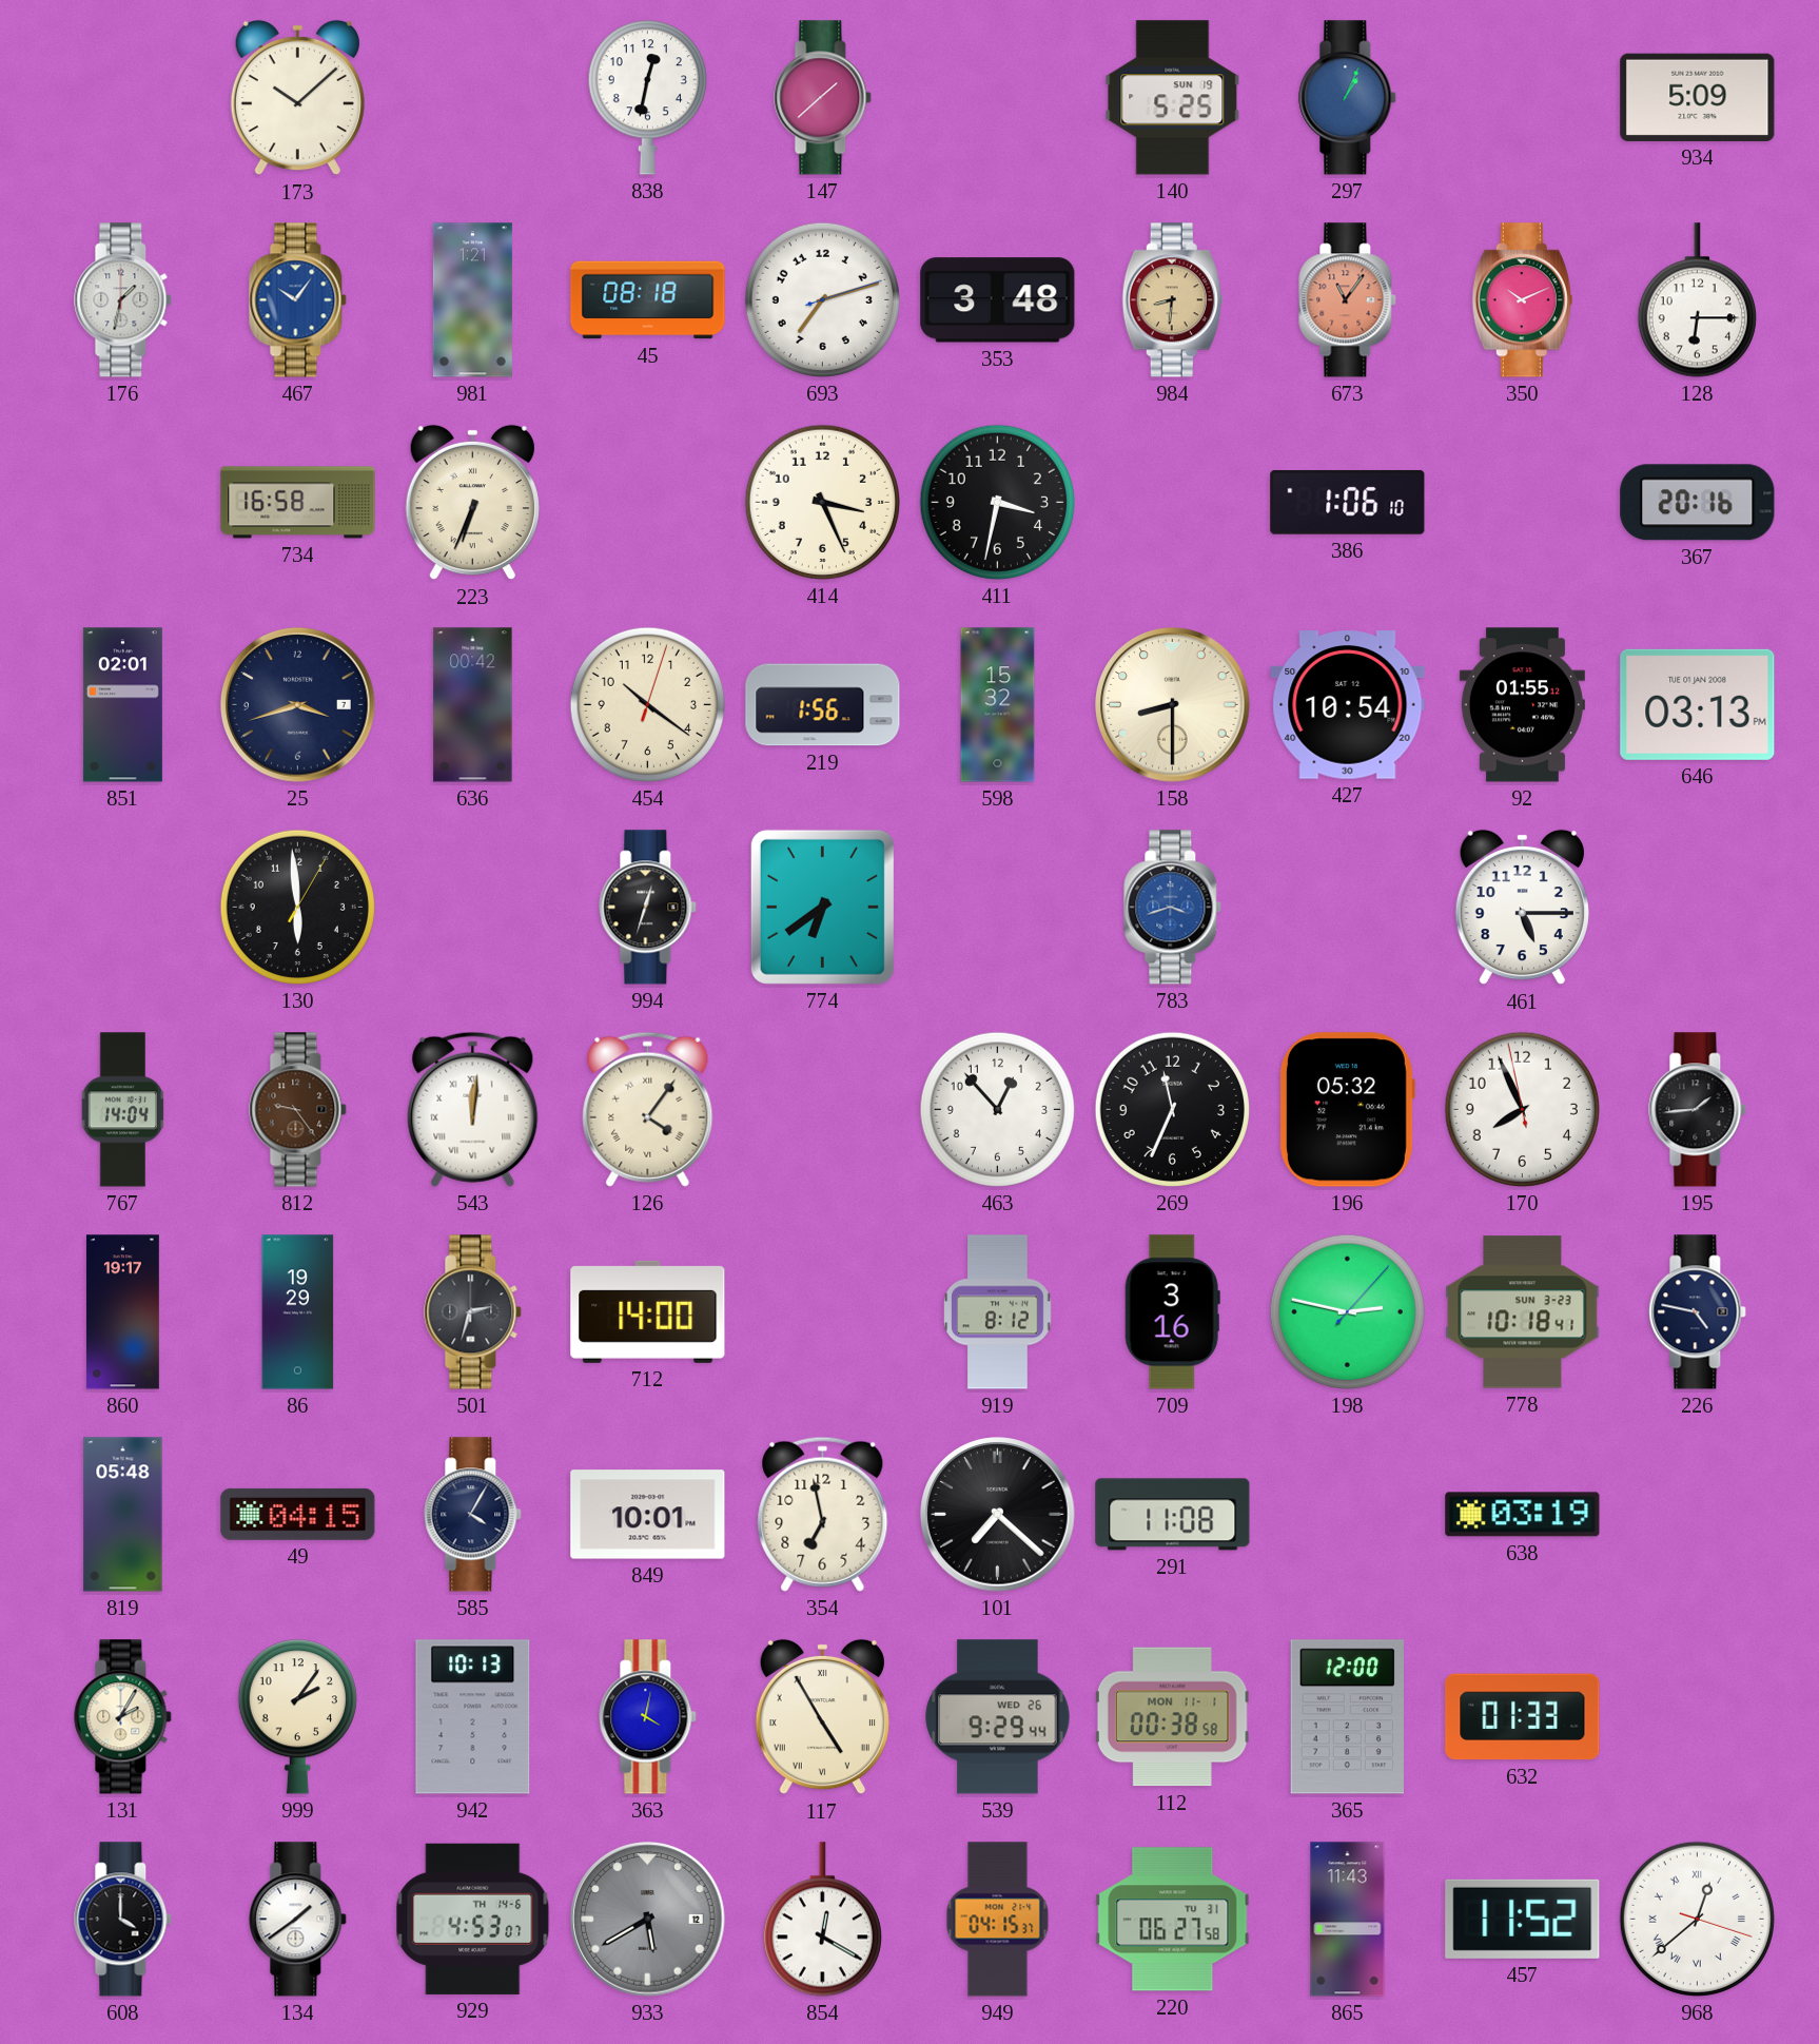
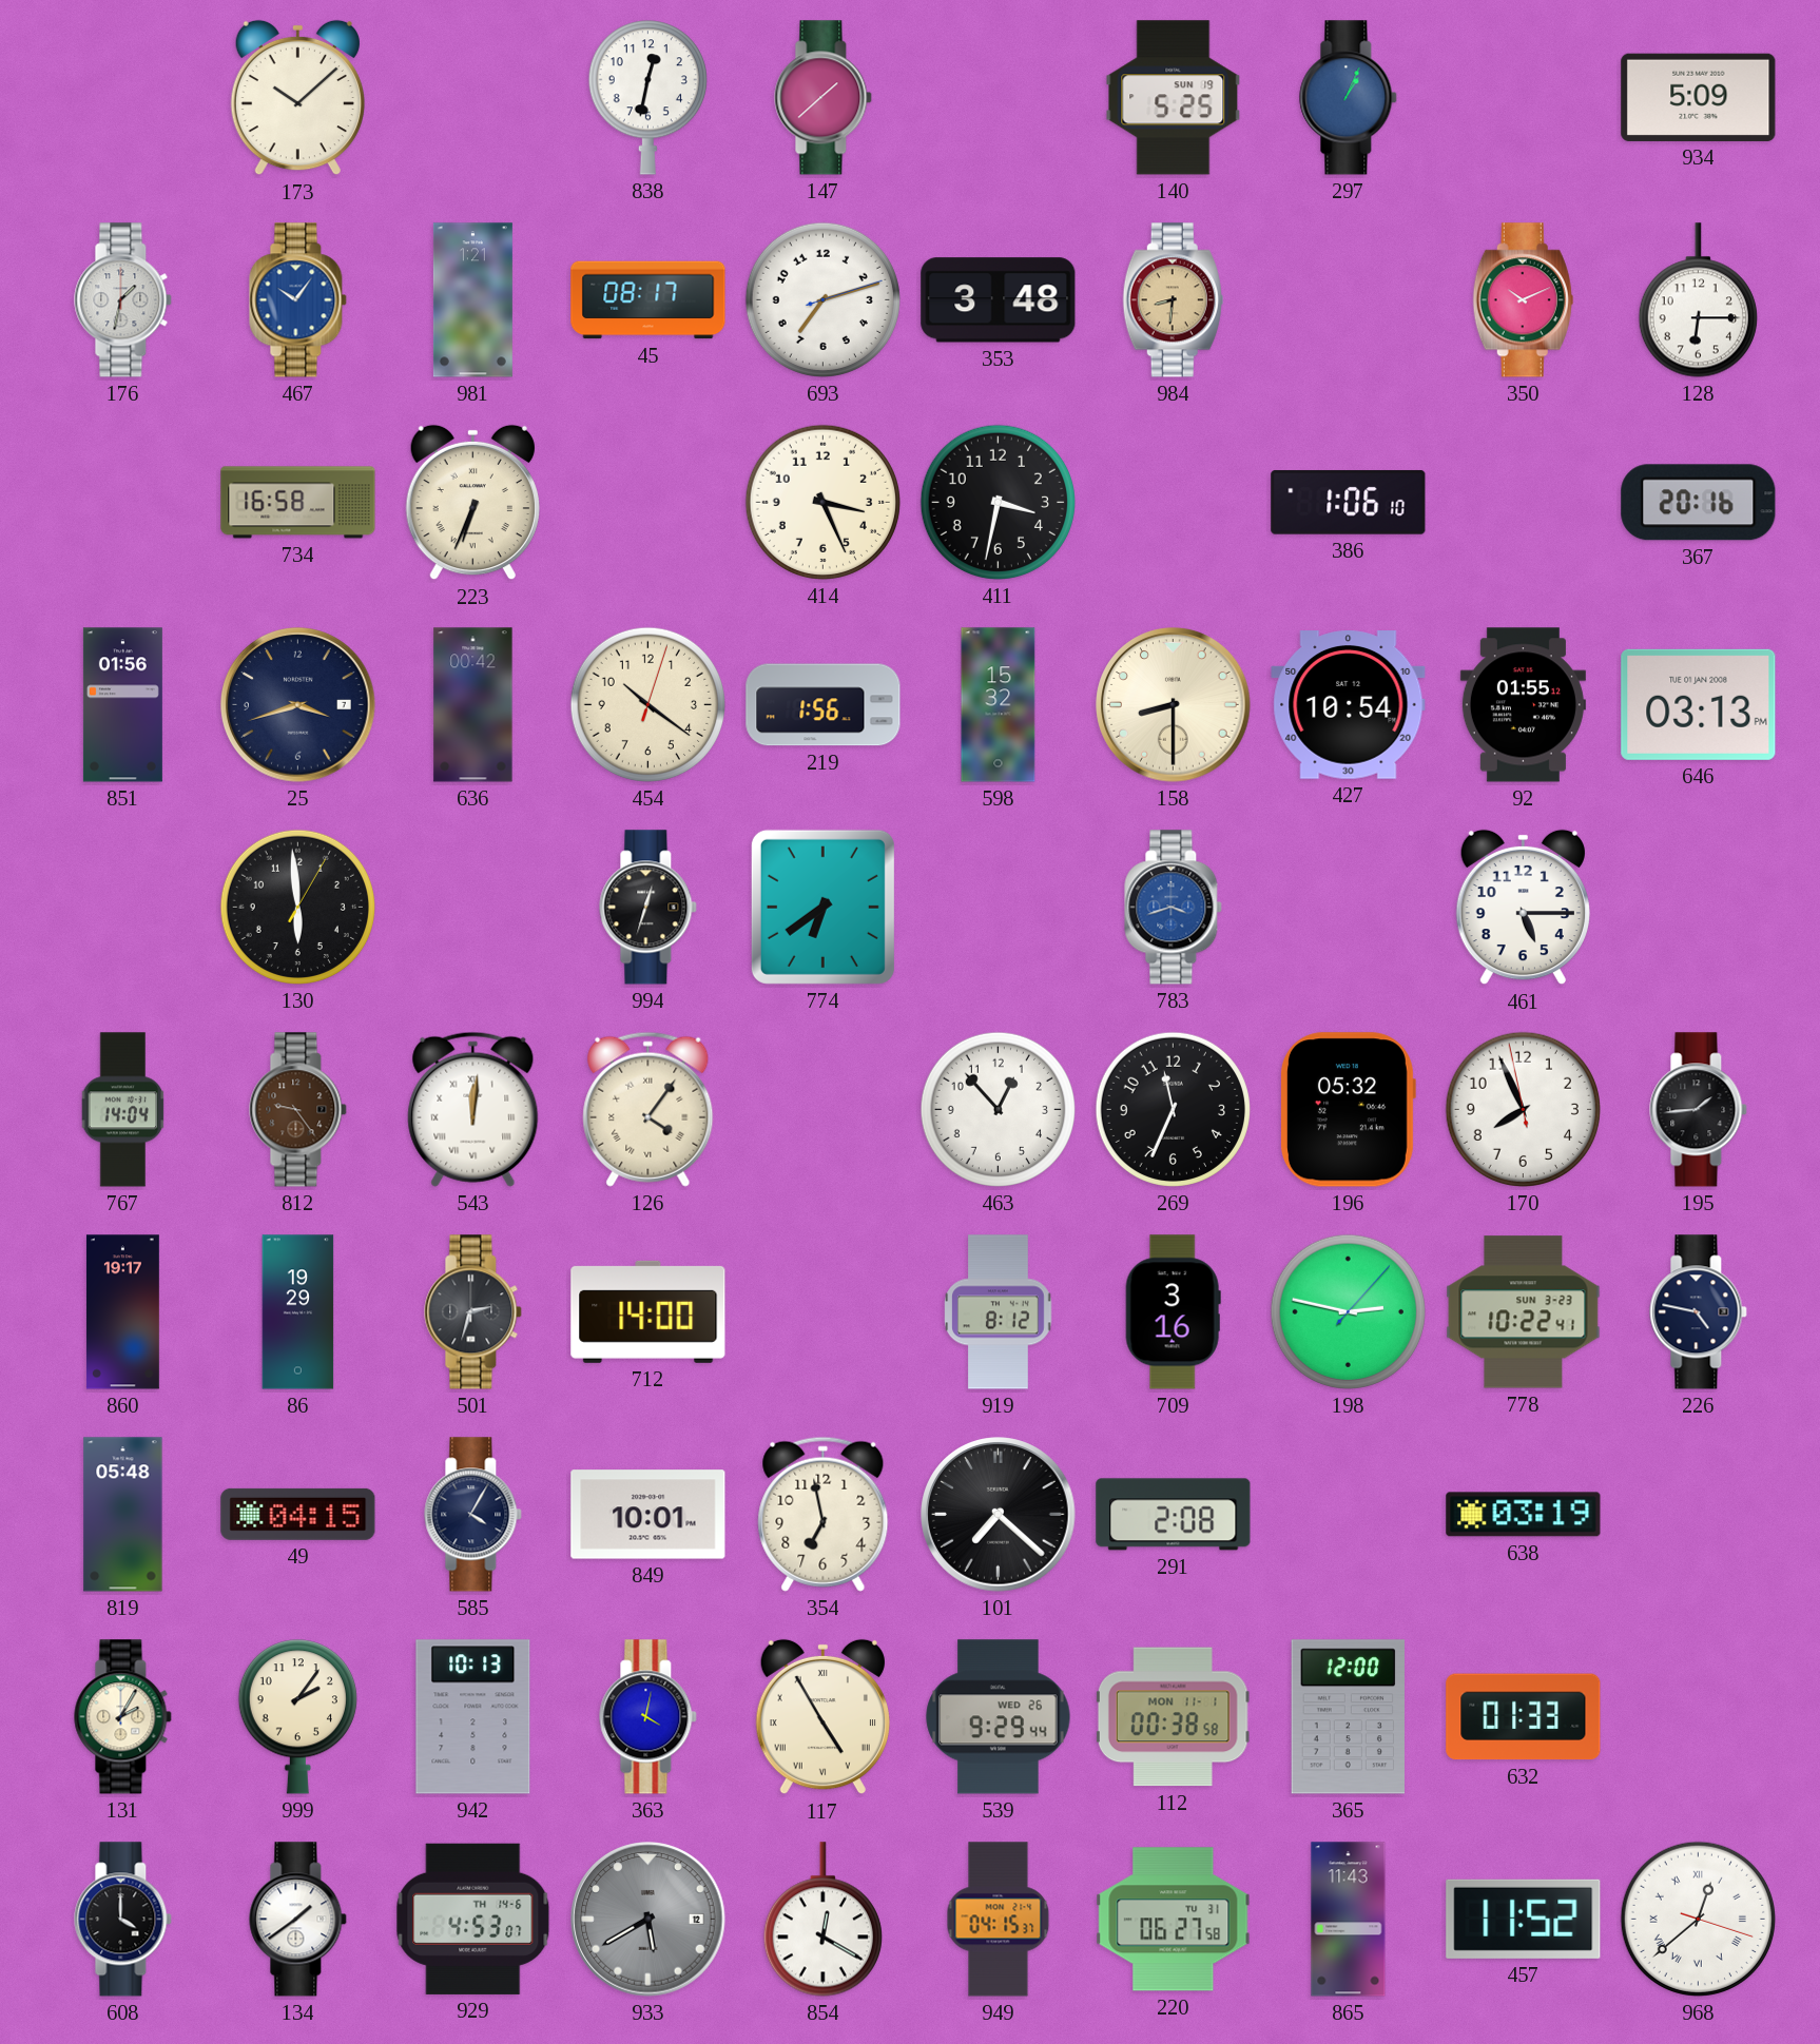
45: 08:18 -> 08:17 (648, 300)
673: 11:06 -> none (1348, 300)
851: 02:01 -> 01:56 (122, 705)
778: 10:18 -> 10:22 (1524, 1312)
291: 11:08 -> 2:08 (1174, 1515)
